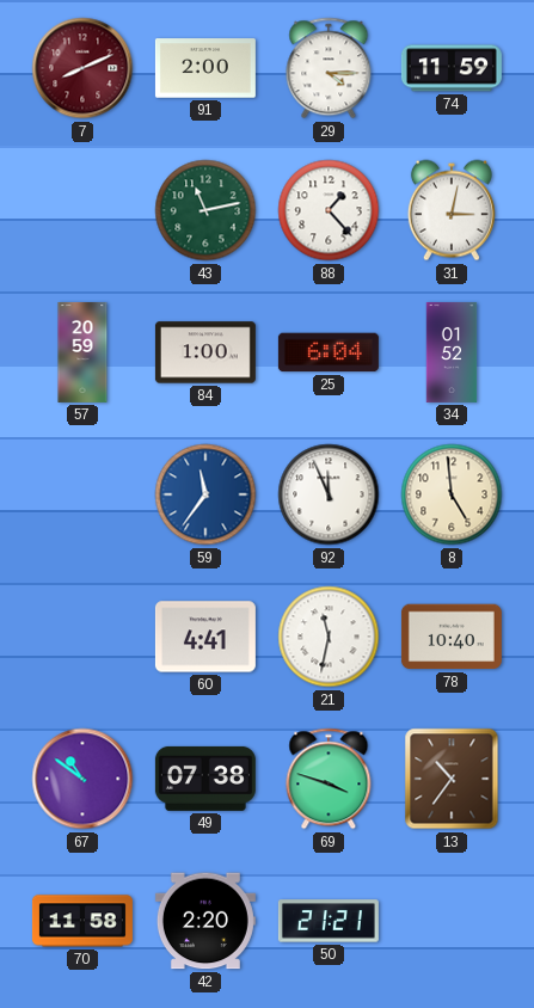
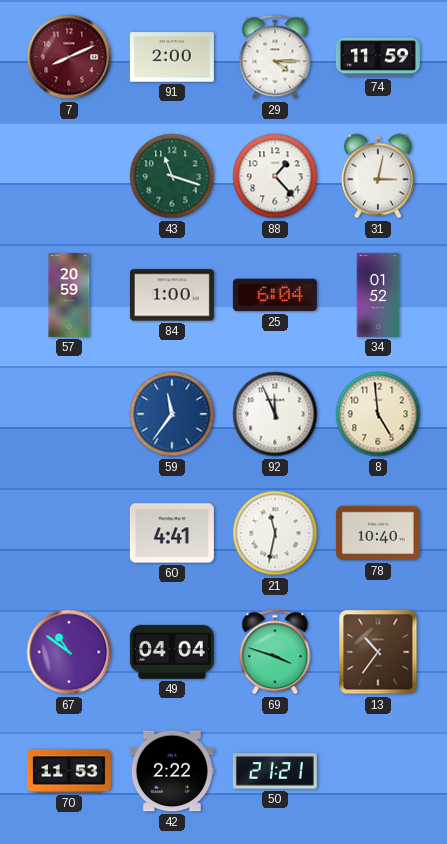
43: 11:13 -> 11:18 (172, 176)
49: 07:38 -> 04:04 (172, 652)
70: 11:58 -> 11:53 (69, 771)
42: 2:20 -> 2:22 (172, 771)
